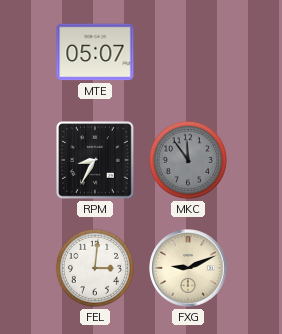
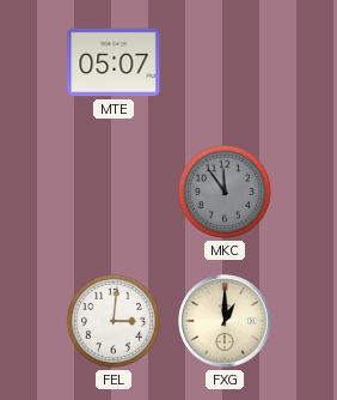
RPM: 8:35 -> none (96, 161)
FXG: 9:11 -> 1:00 (225, 321)
